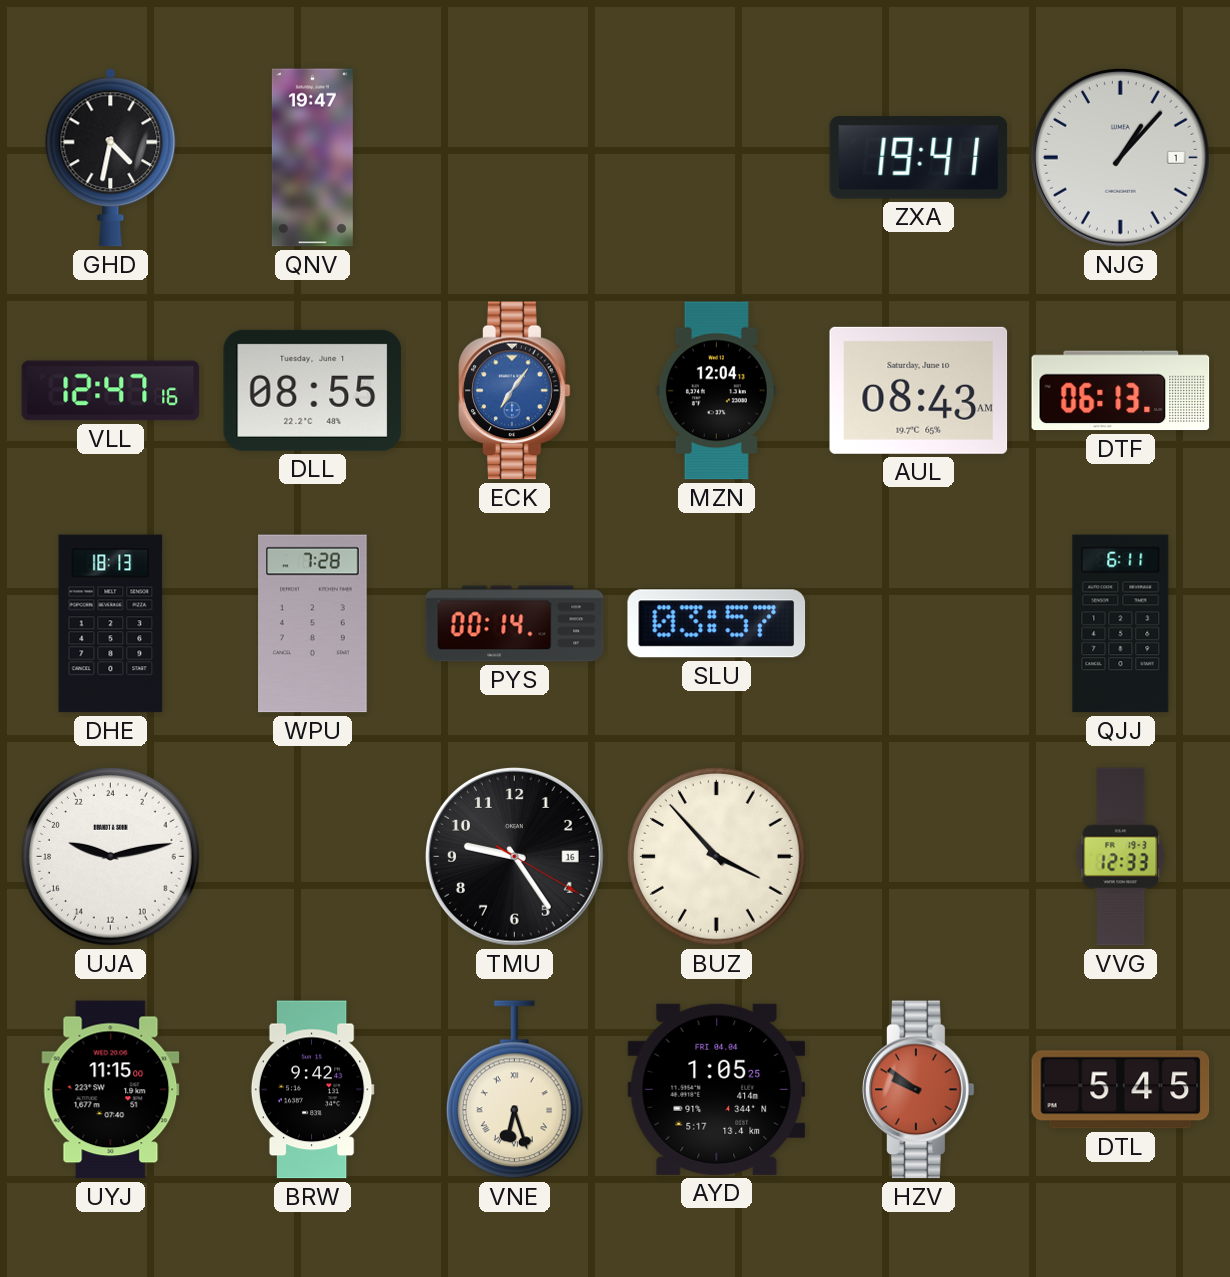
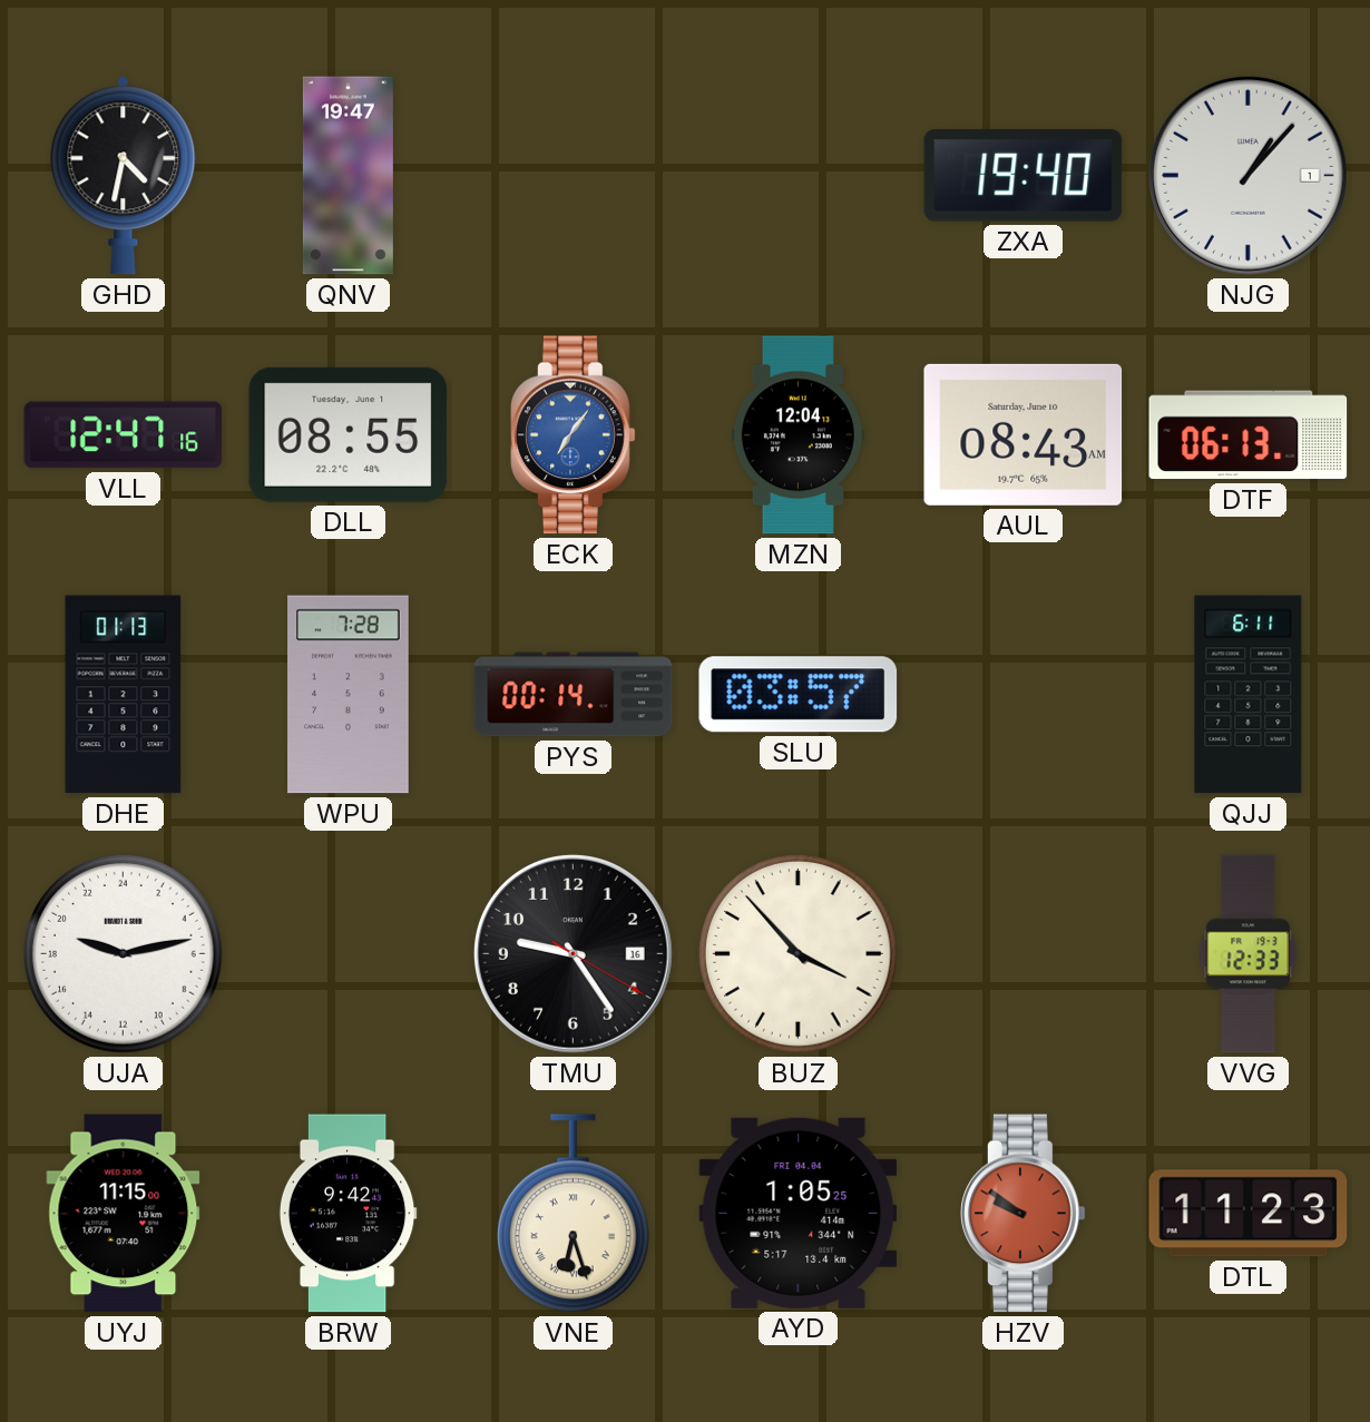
ZXA: 19:41 -> 19:40 (1024, 176)
DHE: 18:13 -> 01:13 (124, 695)
DTL: 5:45 -> 11:23 (1249, 1214)
